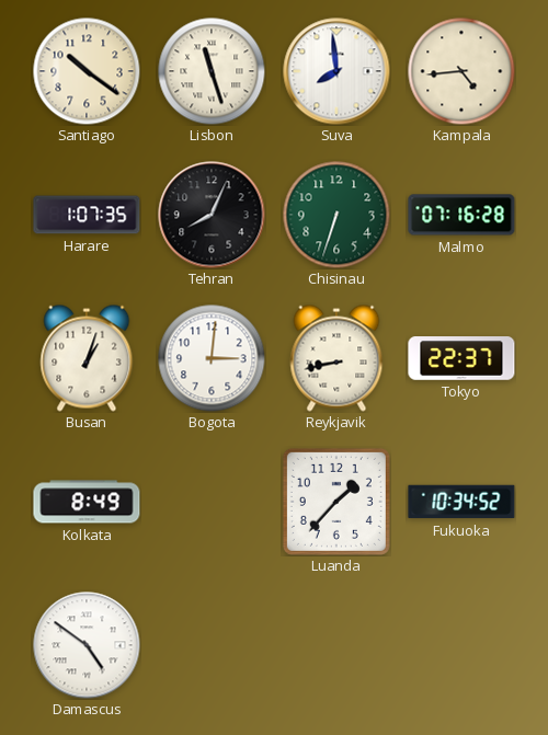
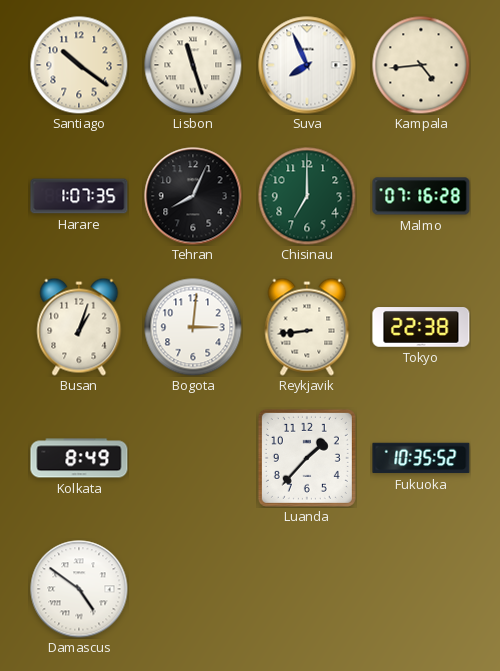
Suva: 7:59 -> 7:56 (307, 65)
Chisinau: 6:33 -> 7:00 (307, 196)
Reykjavik: 8:43 -> 8:44 (307, 327)
Tokyo: 22:37 -> 22:38 (421, 327)
Fukuoka: 10:34 -> 10:35 (421, 458)
